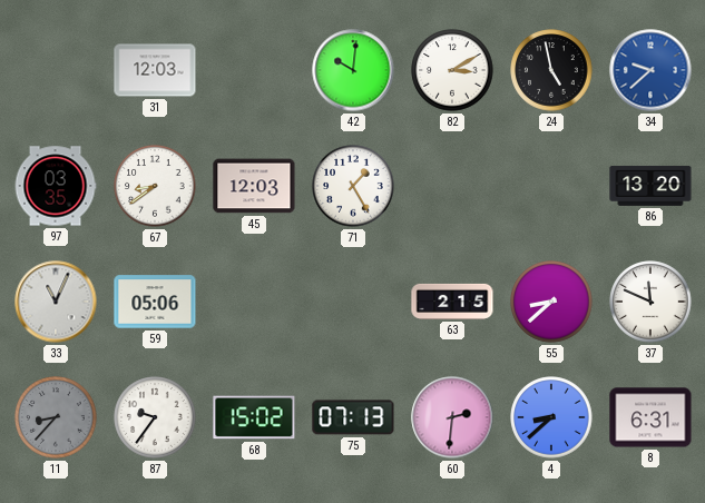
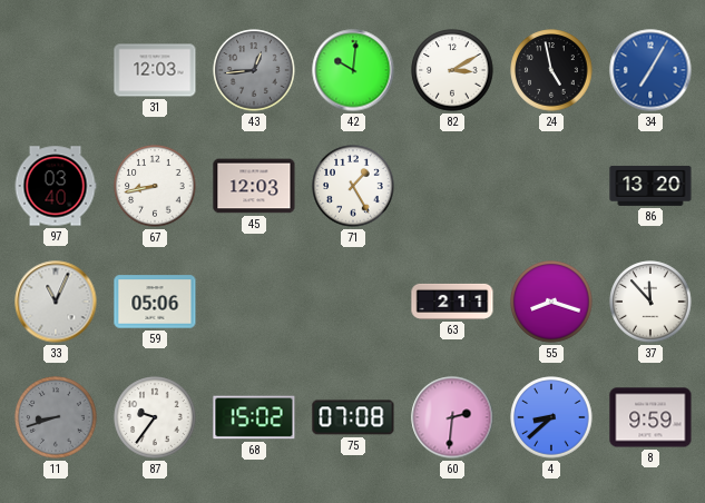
43: none -> 12:44 (254, 70)
34: 9:38 -> 7:05 (650, 70)
97: 03:35 -> 03:40 (56, 186)
67: 8:39 -> 8:43 (155, 186)
63: 2:15 -> 2:11 (452, 302)
55: 8:38 -> 8:18 (551, 302)
37: 11:49 -> 11:53 (650, 302)
11: 8:37 -> 8:42 (56, 417)
75: 07:13 -> 07:08 (353, 417)
8: 6:31 -> 9:59 (650, 417)
